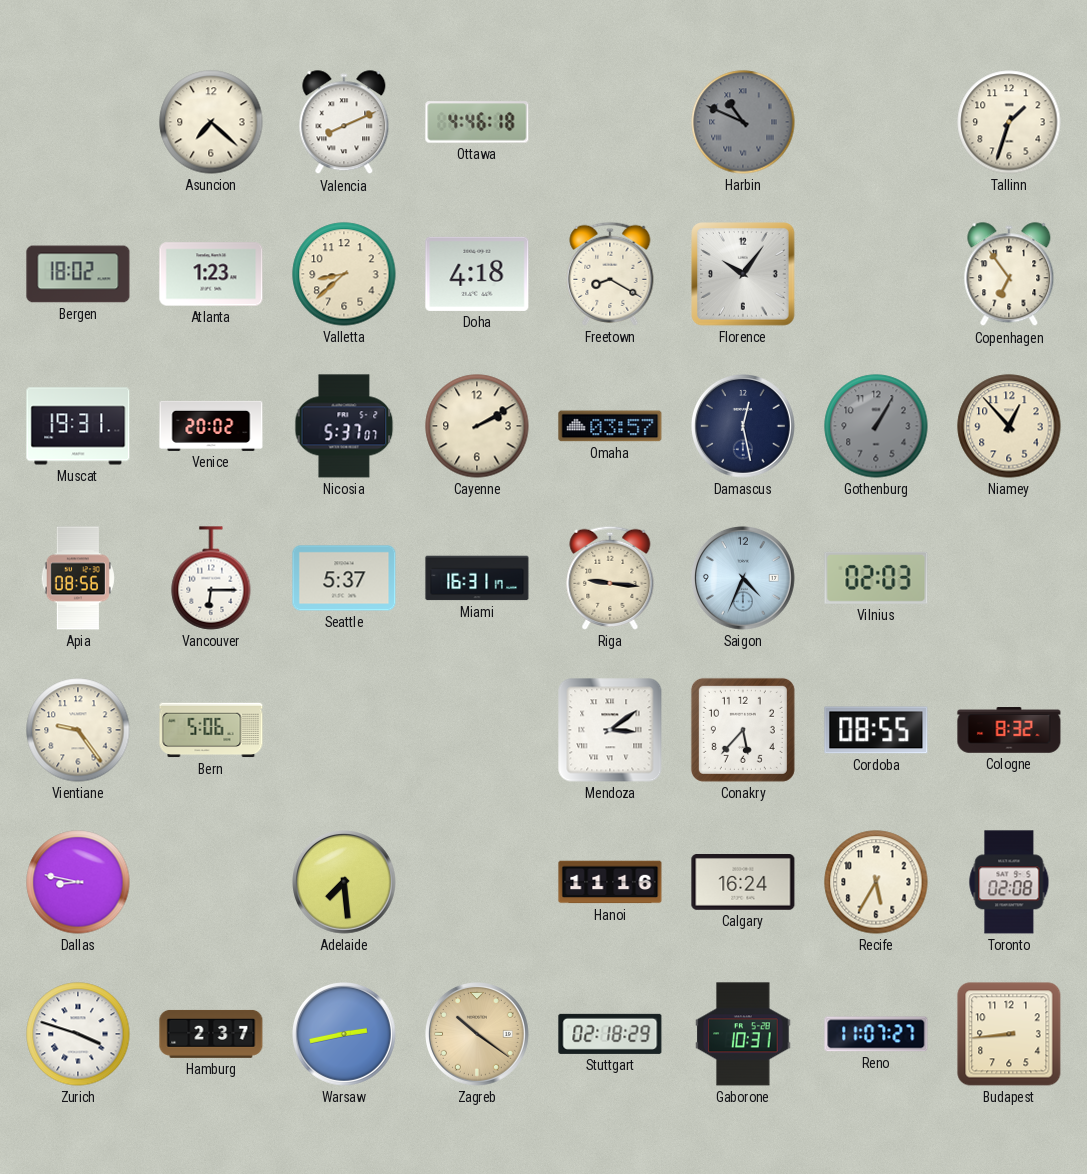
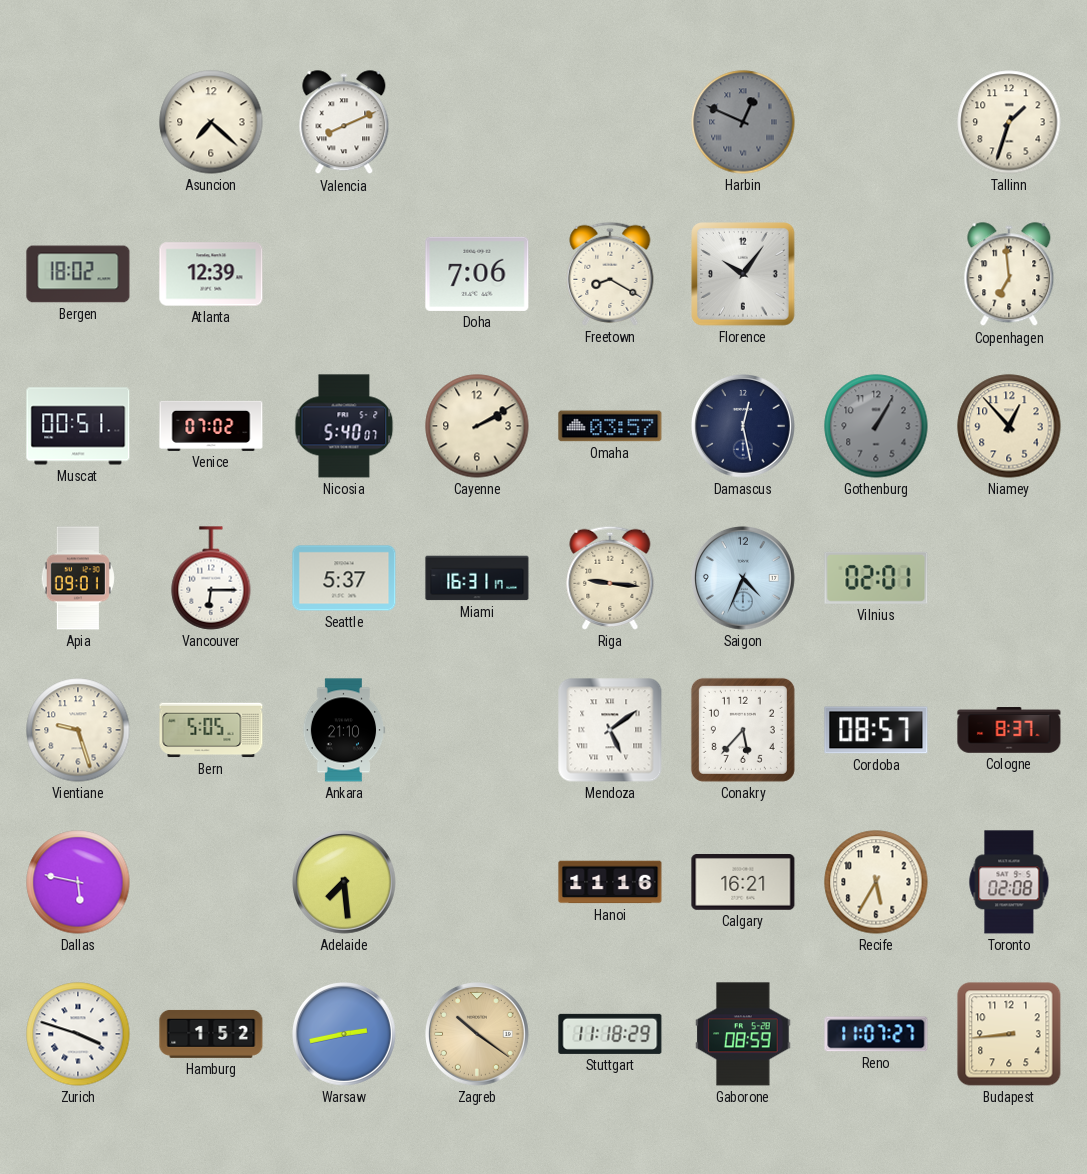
Ottawa: 4:46 -> none (477, 122)
Harbin: 10:49 -> 12:49 (743, 122)
Atlanta: 1:23 -> 12:39 (211, 274)
Valletta: 8:38 -> none (344, 274)
Doha: 4:18 -> 7:06 (477, 274)
Copenhagen: 6:54 -> 6:59 (1009, 275)
Muscat: 19:31 -> 00:51 (78, 426)
Venice: 20:02 -> 07:02 (211, 426)
Nicosia: 5:37 -> 5:40 (344, 426)
Apia: 08:56 -> 09:01 (78, 578)
Vilnius: 02:03 -> 02:01 (876, 578)
Vientiane: 9:24 -> 9:27 (78, 730)
Bern: 5:06 -> 5:05 (211, 730)
Ankara: none -> 21:10 (344, 730)
Mendoza: 3:09 -> 5:09 (610, 730)
Cordoba: 08:55 -> 08:57 (876, 730)
Cologne: 8:32 -> 8:37 (1009, 730)
Dallas: 8:47 -> 5:47 (78, 882)
Calgary: 16:24 -> 16:21 (743, 883)
Hamburg: 2:37 -> 1:52 (211, 1034)
Stuttgart: 02:18 -> 11:18 (610, 1034)
Gaborone: 10:31 -> 08:59 (743, 1034)
